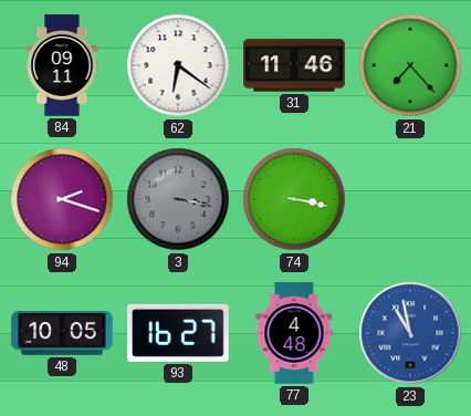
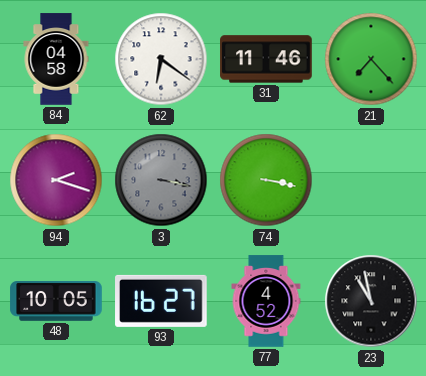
84: 09:11 -> 04:58 (56, 59)
77: 4:48 -> 4:52 (266, 301)
23 dial: blue -> black (371, 301)
